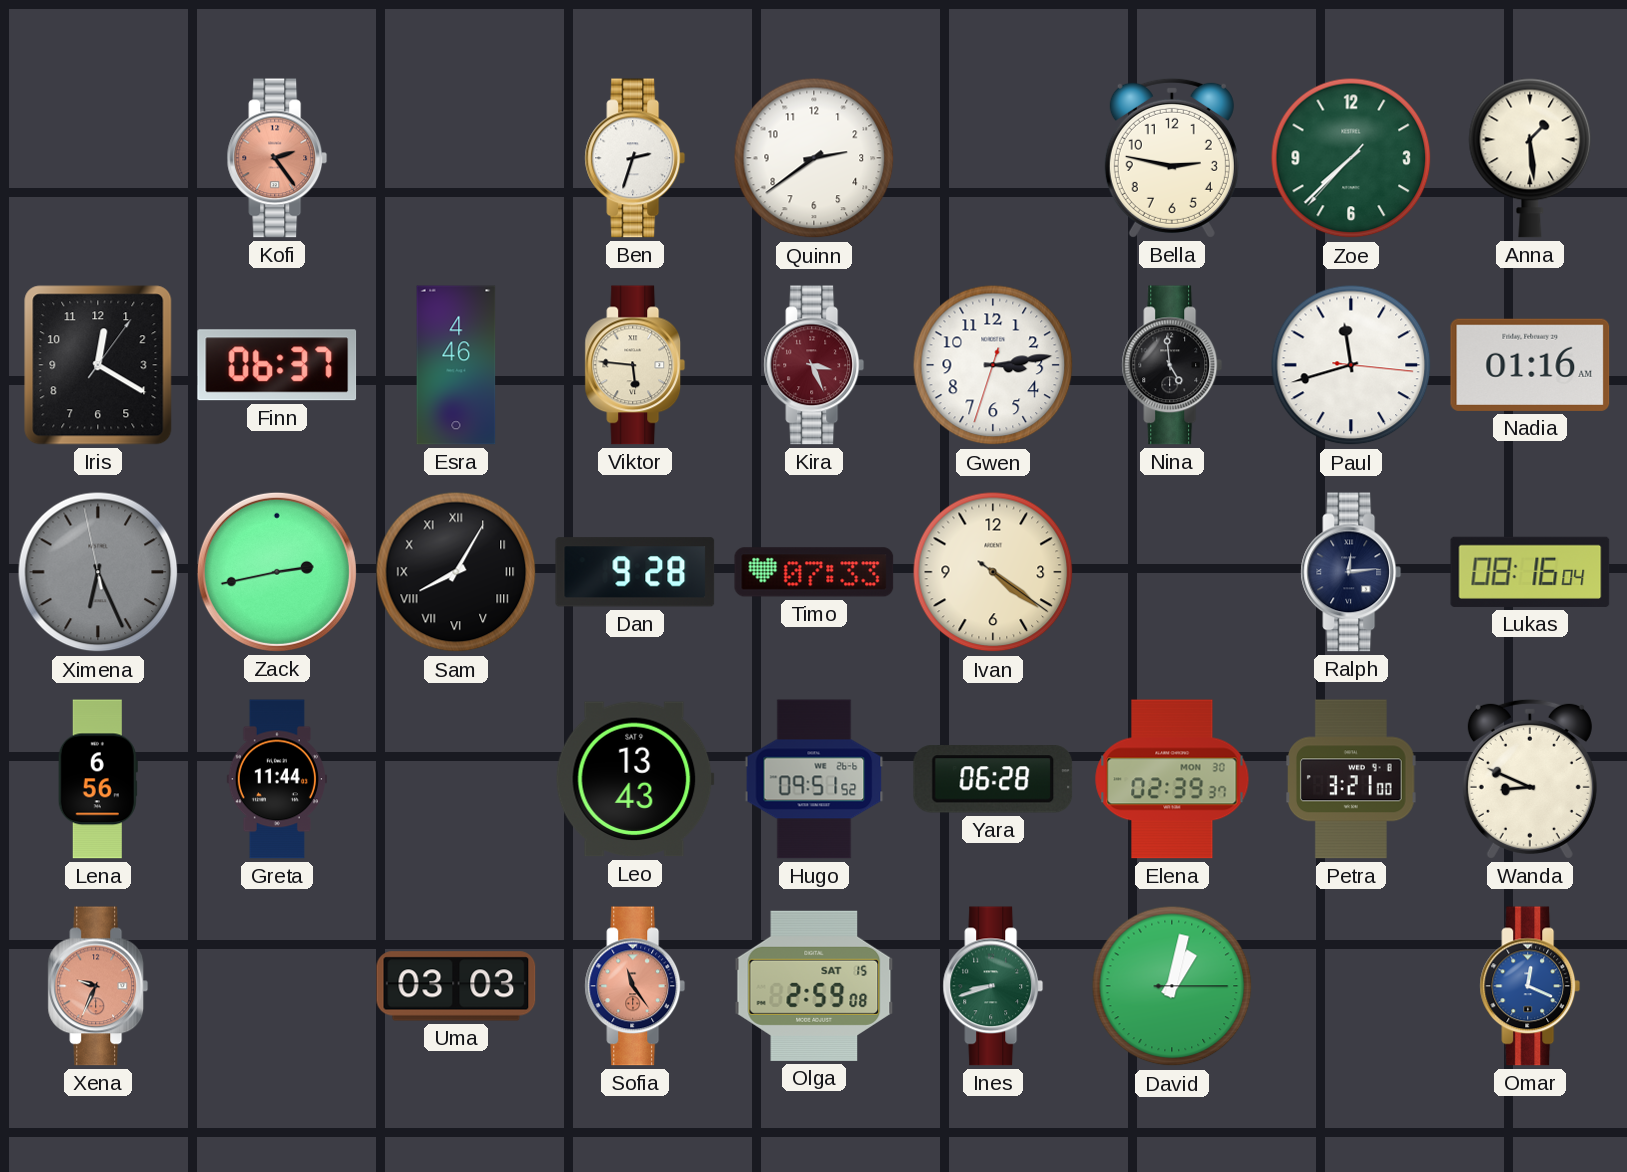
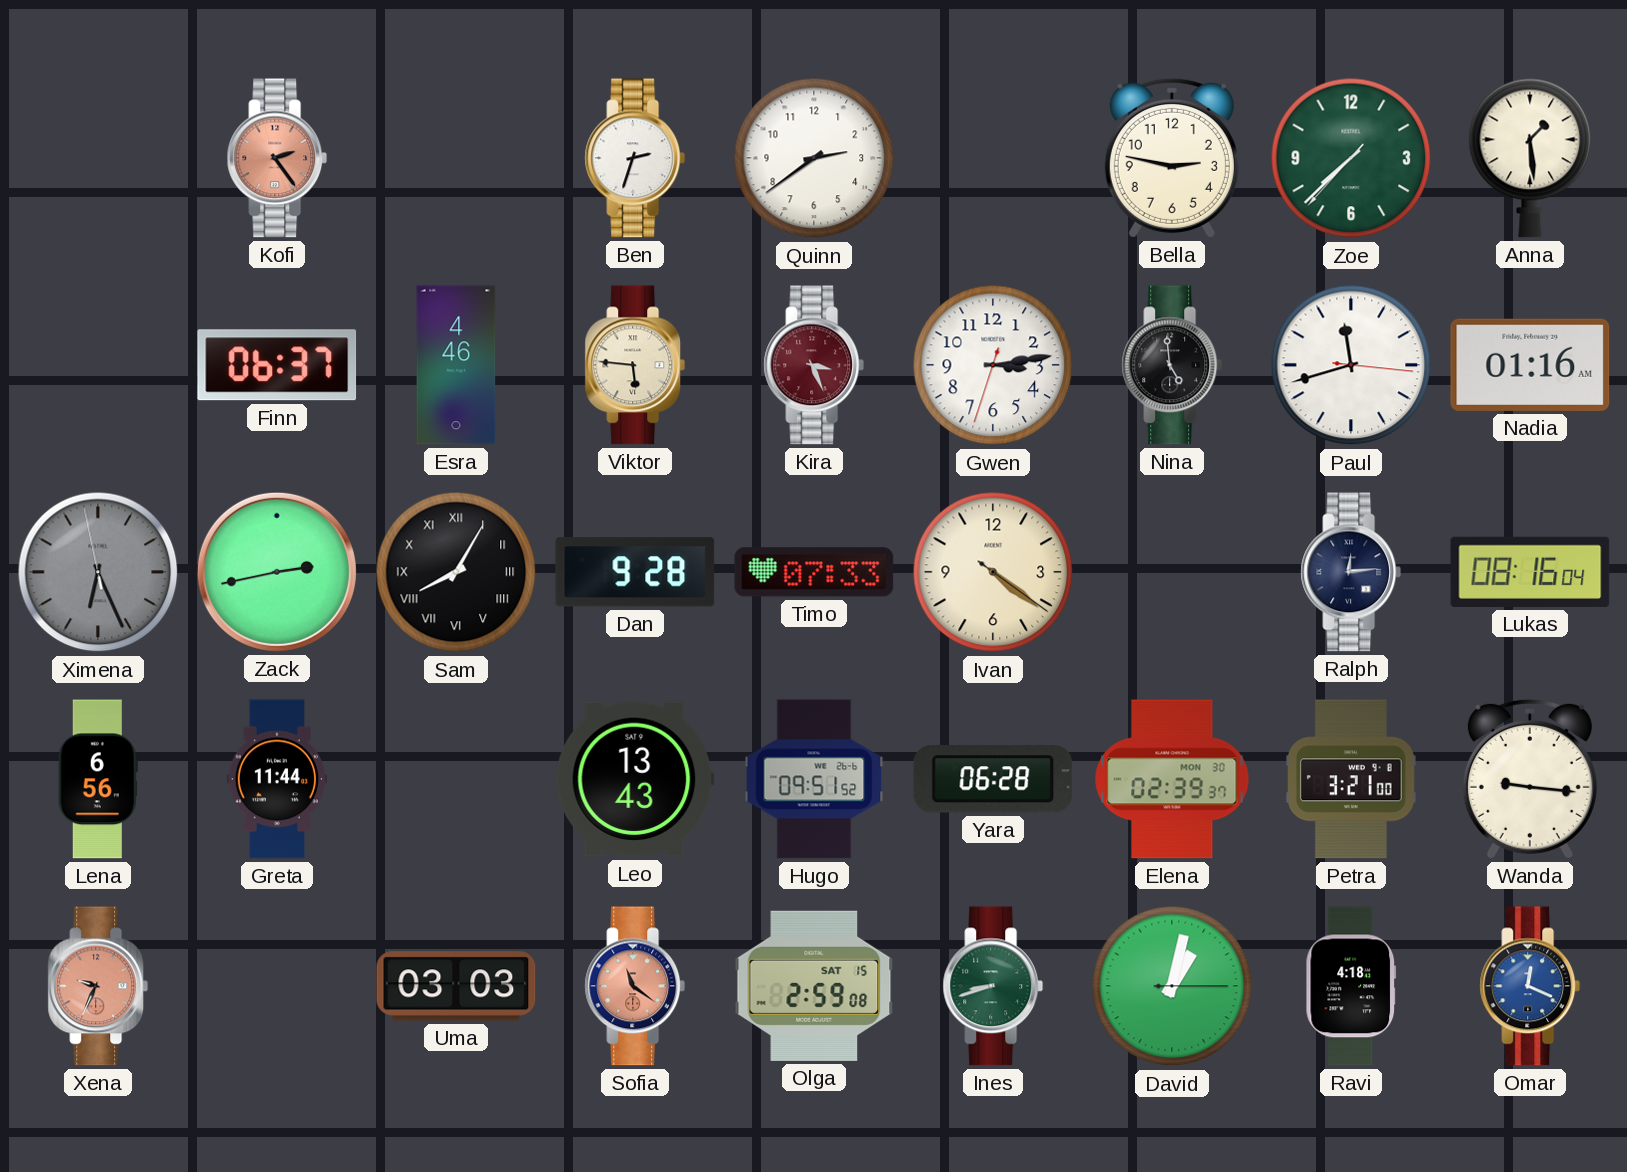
Iris: 12:20 -> none (98, 365)
Wanda: 8:49 -> 9:16 (1530, 779)
Sofia: 11:24 -> 11:21 (635, 986)
Ravi: none -> 4:18 (1351, 986)
